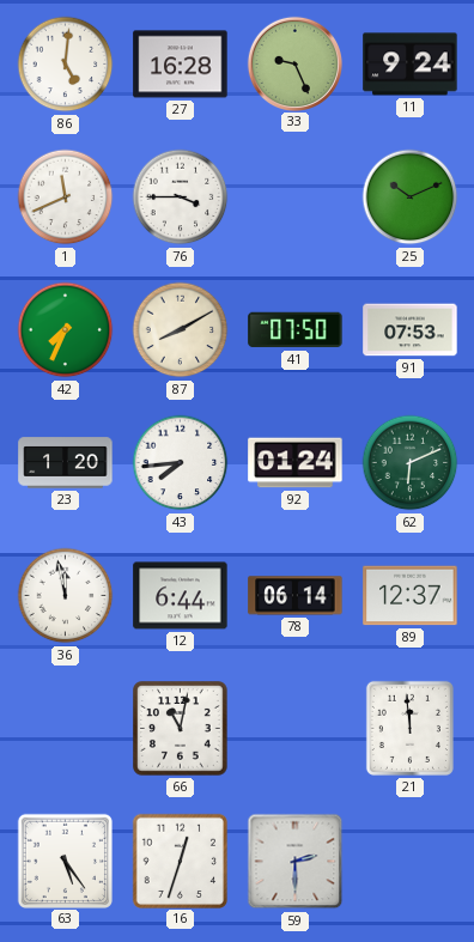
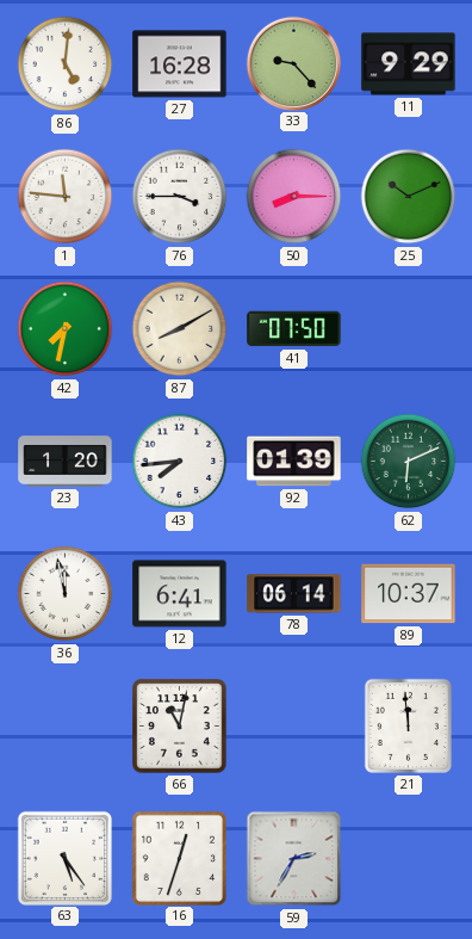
33: 9:26 -> 9:23 (293, 63)
11: 9:24 -> 9:29 (409, 64)
1: 11:41 -> 11:46 (66, 197)
50: none -> 8:15 (294, 197)
42: 7:34 -> 7:32 (66, 329)
91: 07:53 -> none (411, 330)
92: 01:24 -> 01:39 (294, 462)
12: 6:44 -> 6:41 (180, 594)
89: 12:37 -> 10:37 (409, 594)
59: 2:30 -> 2:35 (294, 859)
